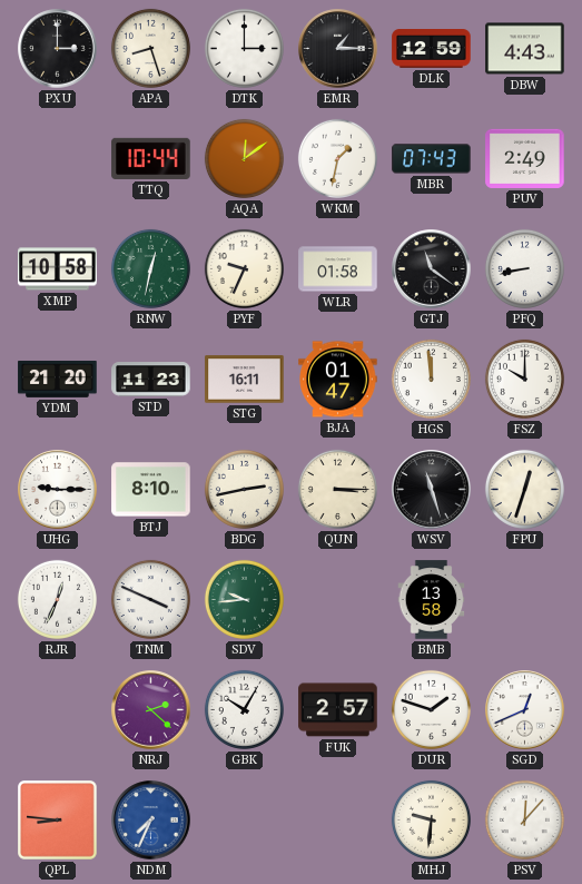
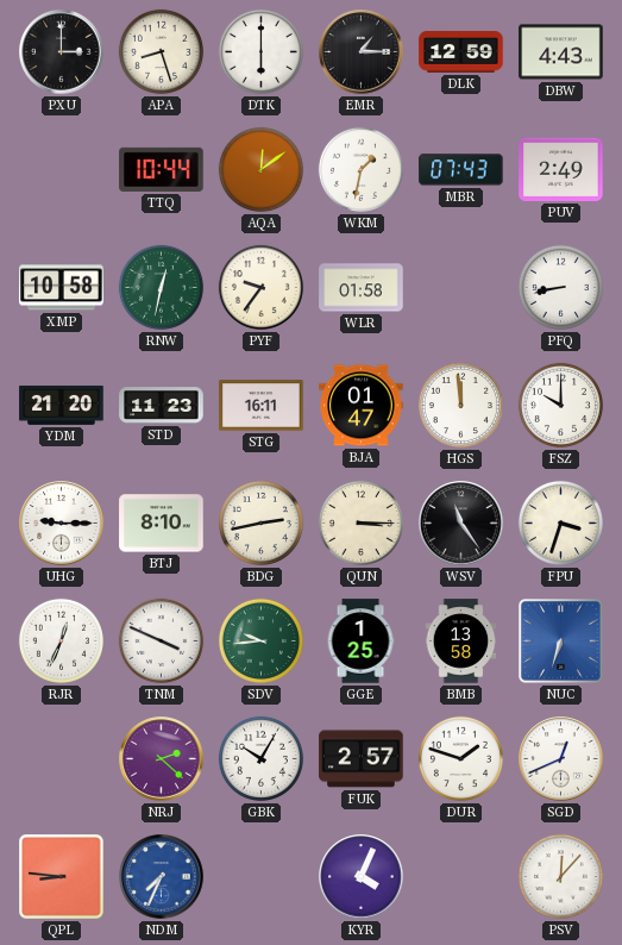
DTK: 3:00 -> 6:00 (260, 51)
PYF: 9:34 -> 9:36 (260, 287)
GTJ: 11:21 -> none (432, 269)
WSV: 11:27 -> 11:24 (461, 524)
FPU: 12:33 -> 3:33 (560, 522)
GGE: none -> 1:25 (360, 642)
NUC: none -> 6:33 (561, 642)
KYR: none -> 4:04 (362, 877)
MHJ: 9:31 -> none (431, 819)
